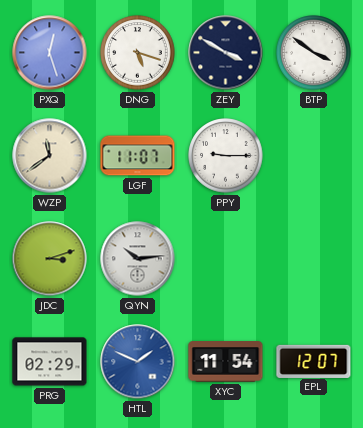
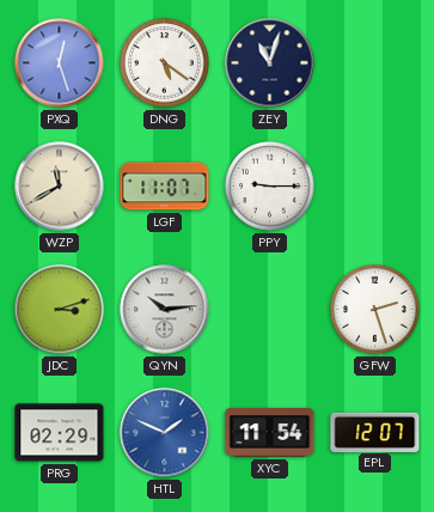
DNG: 5:18 -> 5:21 (165, 63)
ZEY: 3:50 -> 11:03 (270, 63)
BTP: 3:51 -> none (314, 53)
WZP: 11:39 -> 11:40 (60, 187)
GFW: none -> 2:27 (375, 310)
